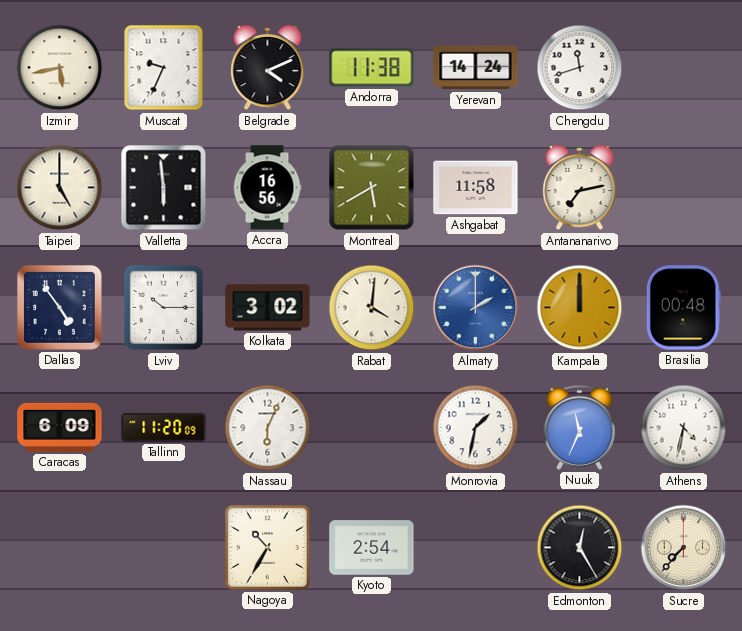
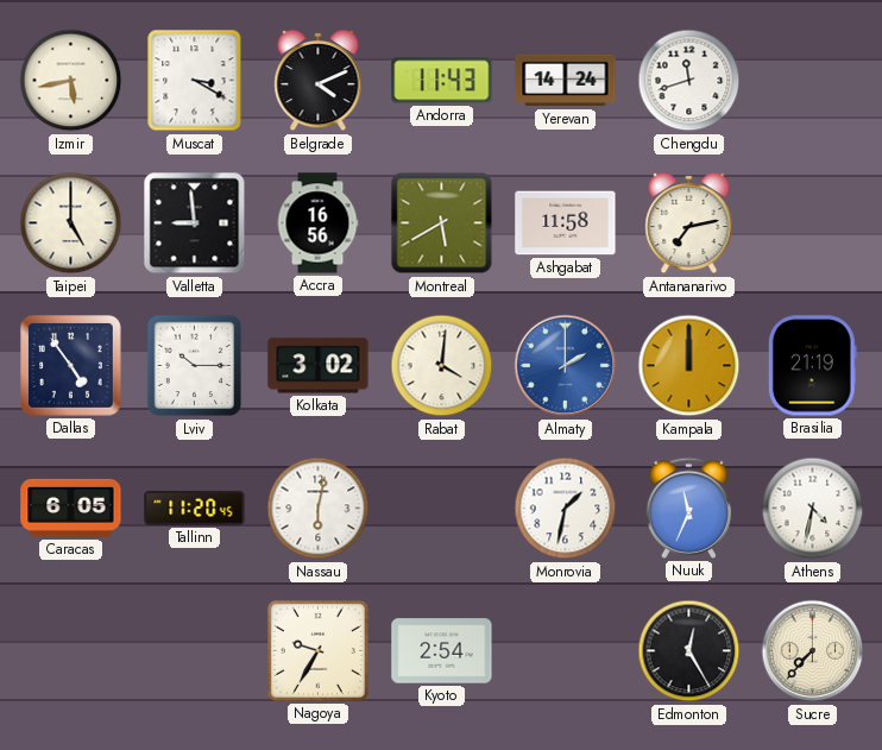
Muscat: 9:34 -> 3:20 (195, 81)
Andorra: 11:38 -> 11:43 (442, 81)
Valletta: 5:59 -> 8:59 (195, 223)
Brasilia: 00:48 -> 21:19 (812, 366)
Caracas: 6:09 -> 6:05 (71, 508)
Tallinn: 11:20:09 -> 11:20:45 (195, 508)
Nassau: 6:04 -> 6:02 (319, 509)
Nagoya: 10:35 -> 9:35 (317, 650)
